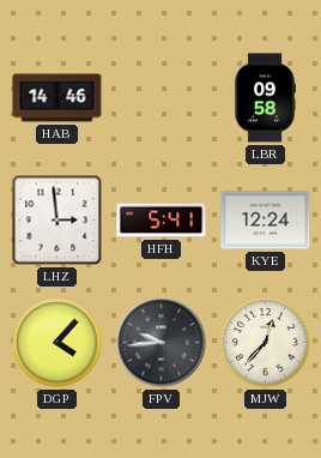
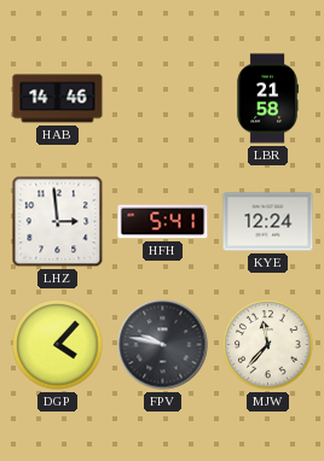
LBR: 09:58 -> 21:58 (267, 99)
FPV: 9:44 -> 9:47 (163, 345)
MJW: 12:37 -> 11:37 (268, 345)
